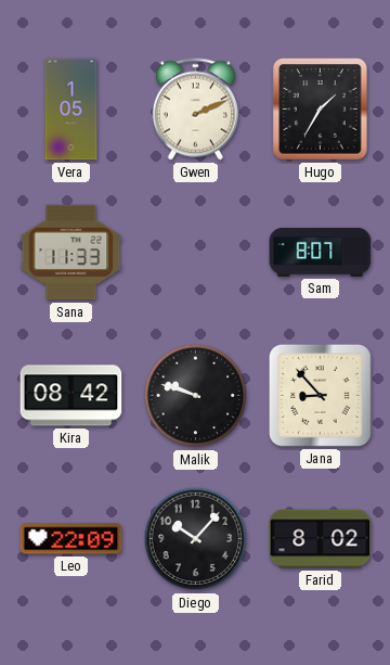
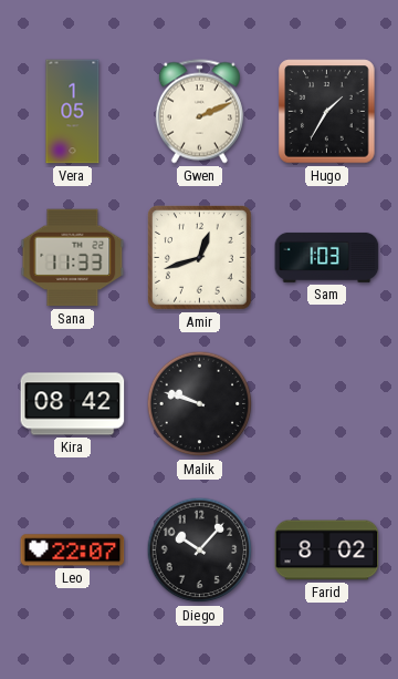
Amir: none -> 12:42 (200, 258)
Sam: 8:07 -> 1:03 (327, 257)
Jana: 8:53 -> none (320, 395)
Leo: 22:09 -> 22:07 (73, 551)
